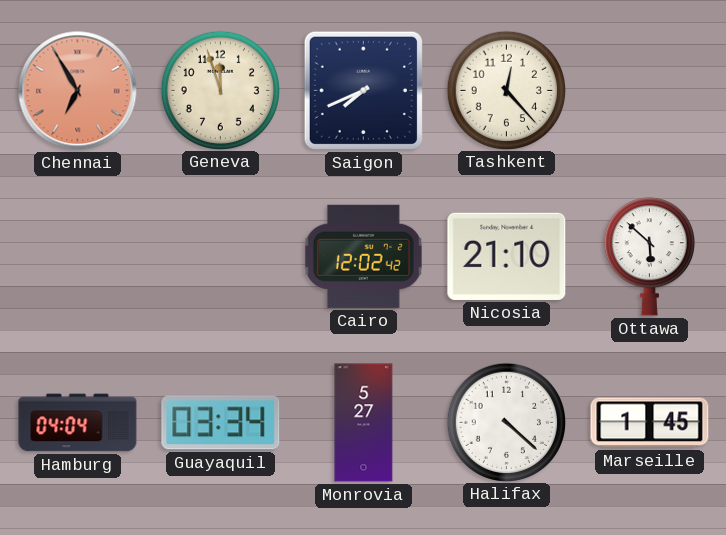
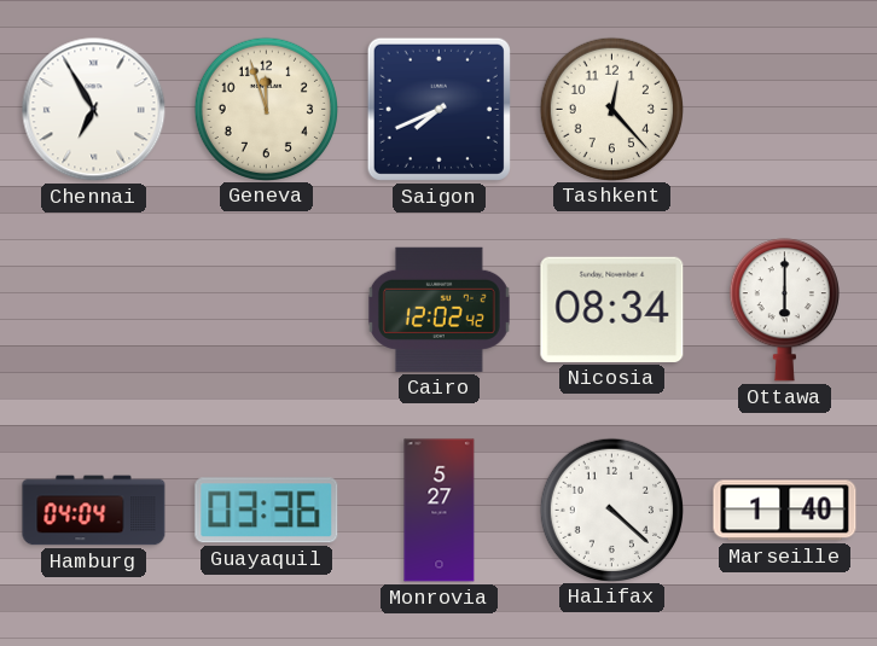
Chennai dial: salmon -> white (94, 110)
Nicosia: 21:10 -> 08:34 (612, 309)
Ottawa: 5:52 -> 6:00 (784, 310)
Guayaquil: 03:34 -> 03:36 (267, 511)
Marseille: 1:45 -> 1:40 (785, 511)
